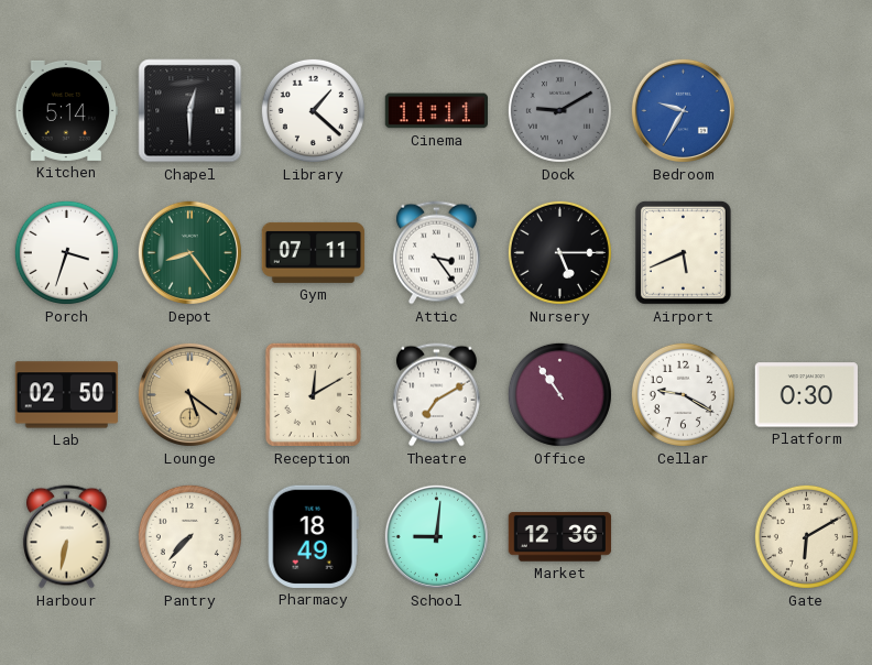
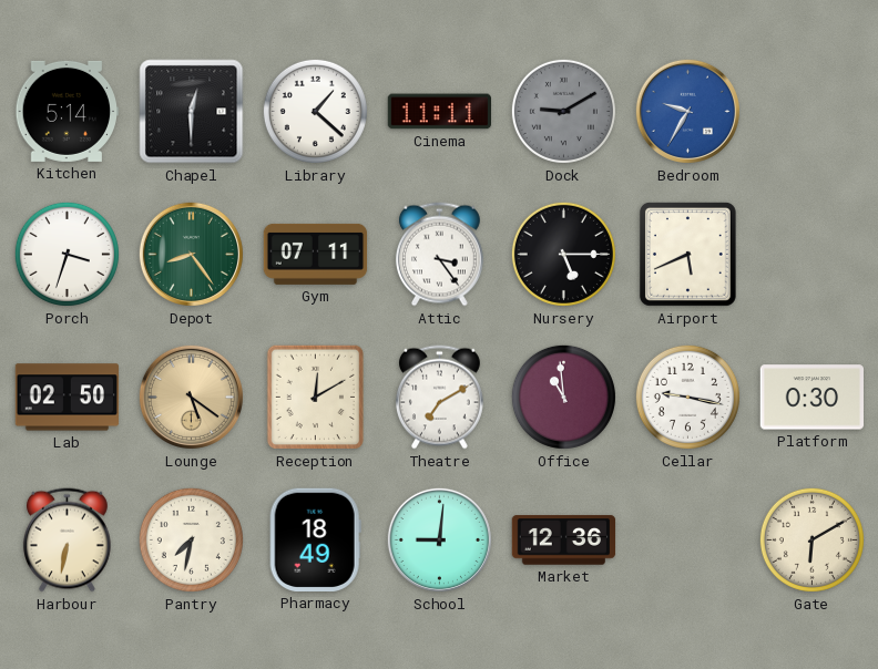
Office: 10:54 -> 10:59 (563, 397)
Cellar: 9:20 -> 9:17 (687, 397)
Pantry: 7:37 -> 7:32 (191, 539)
